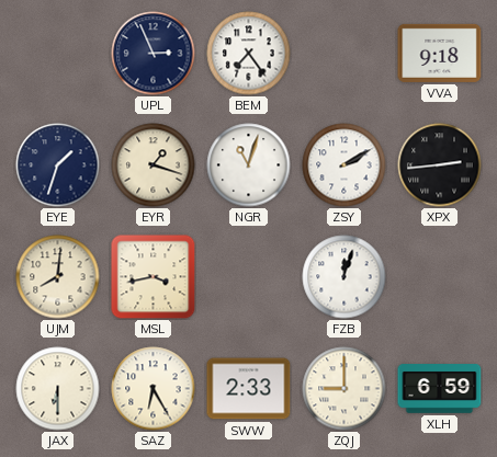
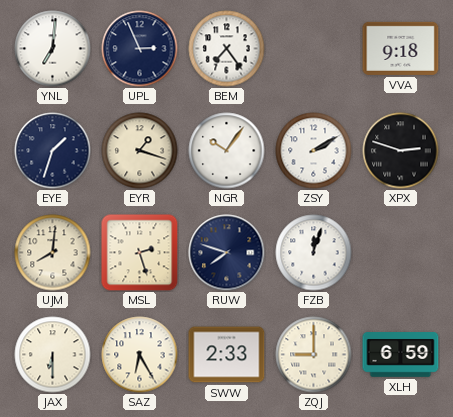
YNL: none -> 7:01 (53, 49)
NGR: 11:03 -> 10:06 (227, 151)
XPX: 2:44 -> 2:48 (401, 151)
MSL: 3:43 -> 2:27 (140, 253)
RUW: none -> 7:48 (227, 253)
